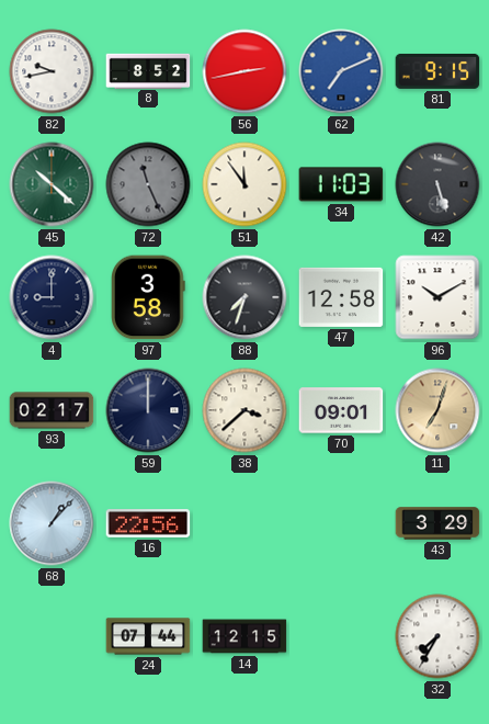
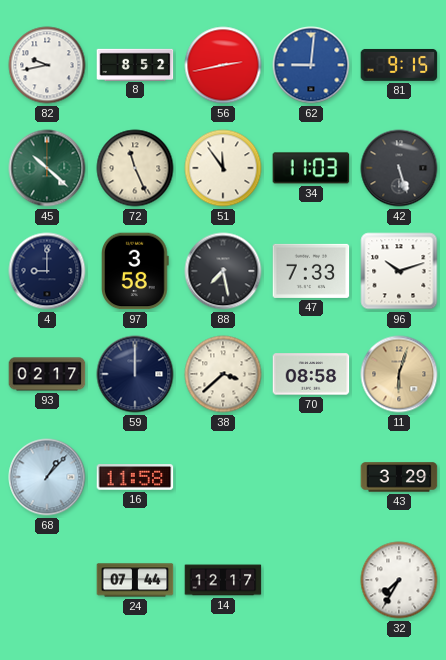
62: 7:11 -> 9:01 (311, 65)
72 dial: grey -> cream (135, 168)
88: 7:33 -> 7:28 (223, 271)
47: 12:58 -> 7:33 (311, 271)
96: 10:10 -> 10:12 (399, 271)
70: 09:01 -> 08:58 (311, 374)
11: 7:03 -> 6:03 (399, 374)
16: 22:56 -> 11:58 (135, 477)
14: 12:15 -> 12:17 (223, 580)
